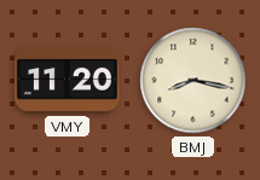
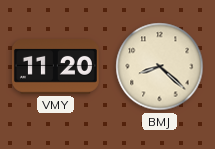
BMJ: 8:17 -> 8:22 (160, 67)
